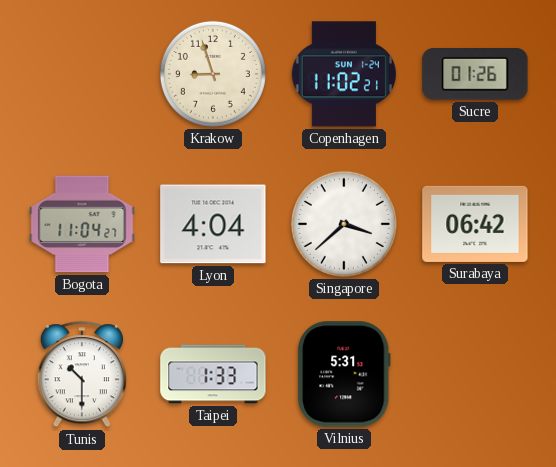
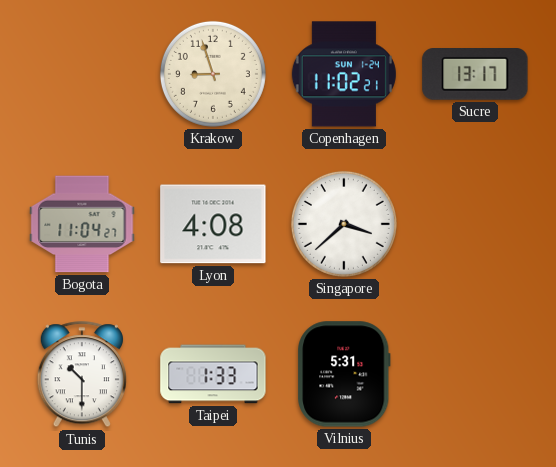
Sucre: 01:26 -> 13:17 (475, 75)
Lyon: 4:04 -> 4:08 (213, 224)
Surabaya: 06:42 -> none (475, 224)
